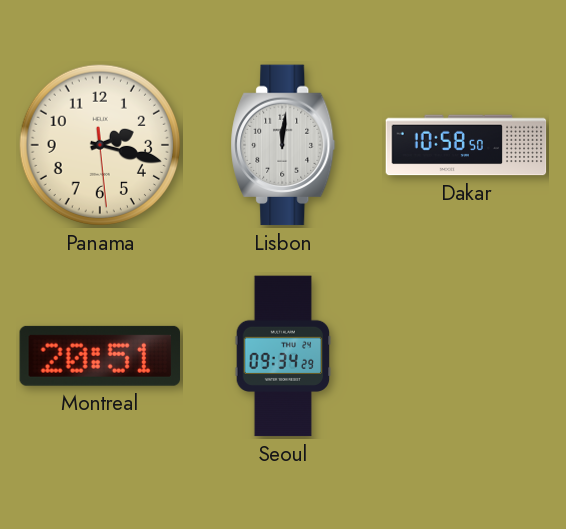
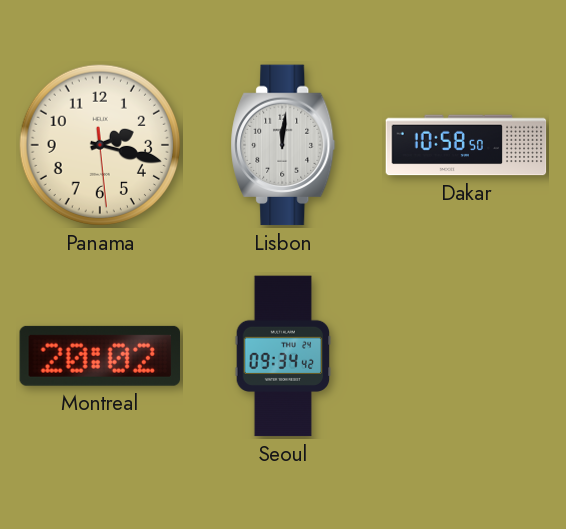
Montreal: 20:51 -> 20:02 (99, 356)
Seoul: 09:34:29 -> 09:34:42 (283, 356)
